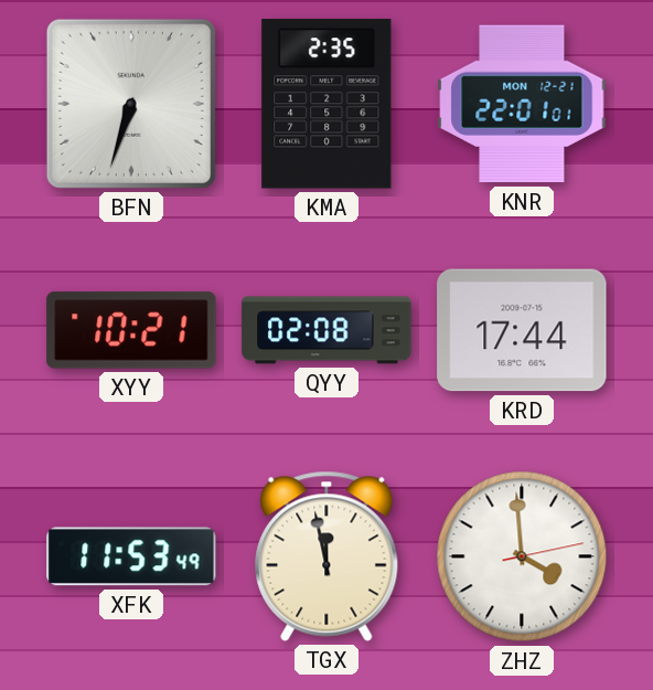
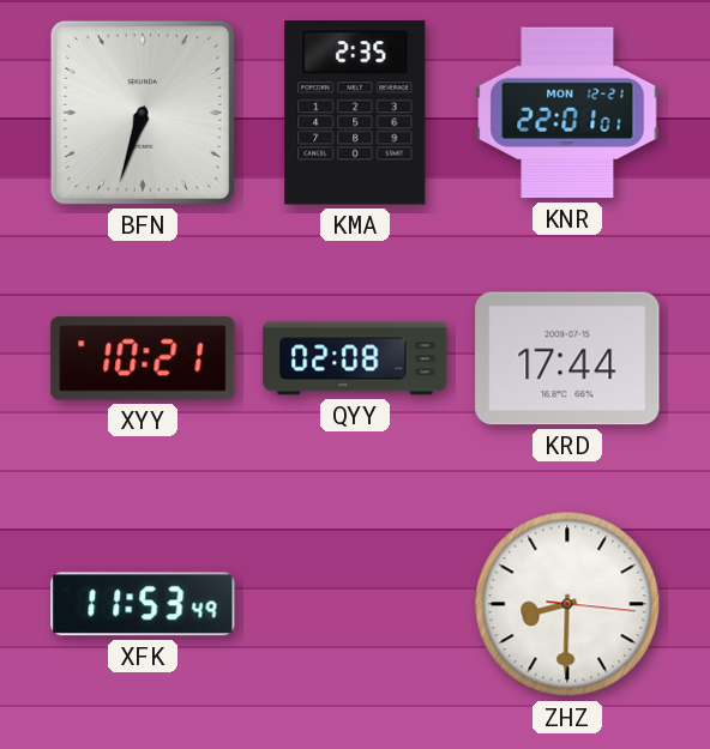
TGX: 11:58 -> none (326, 556)
ZHZ: 3:59 -> 8:30 (567, 604)
